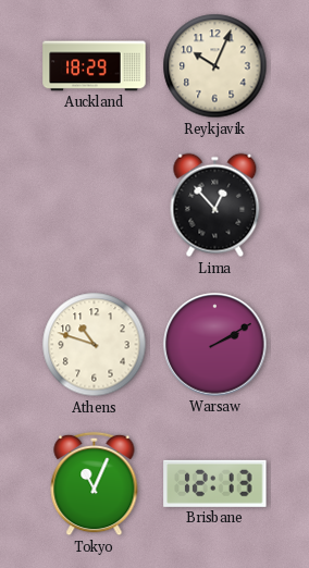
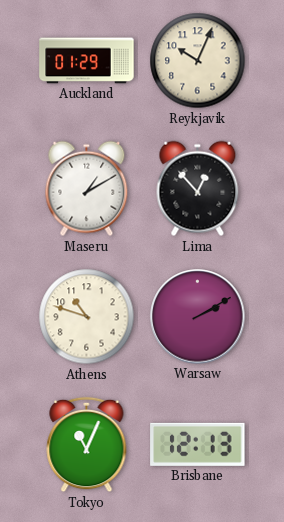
Auckland: 18:29 -> 01:29 (87, 61)
Maseru: none -> 1:10 (87, 189)
